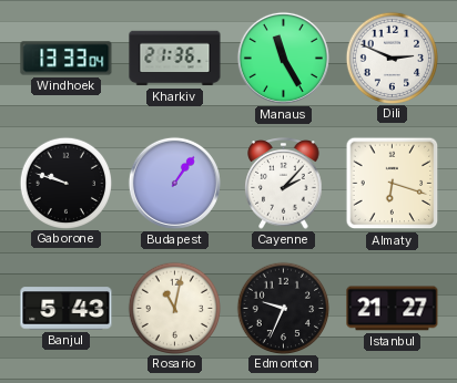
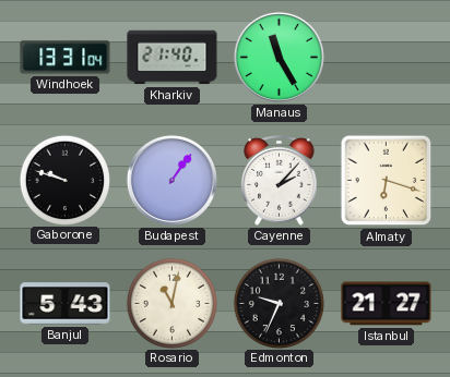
Windhoek: 13:33 -> 13:31 (66, 58)
Kharkiv: 21:36 -> 21:40 (173, 58)
Dili: 2:49 -> none (392, 58)
